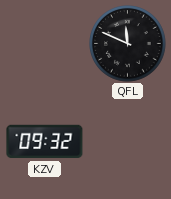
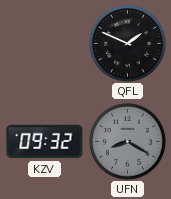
QFL: 11:49 -> 1:49 (128, 44)
UFN: none -> 8:20 (128, 142)
